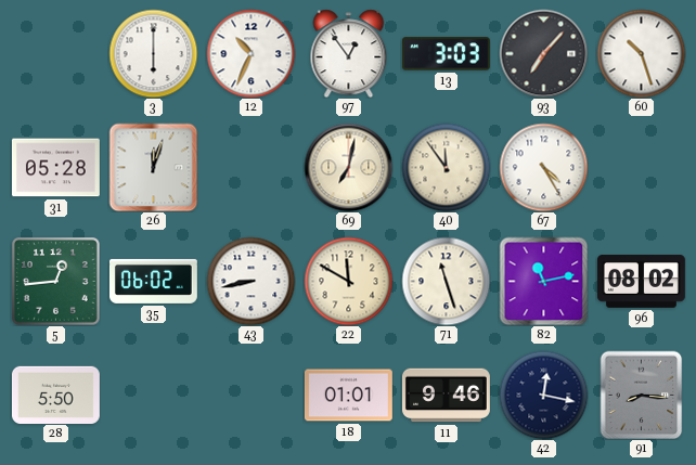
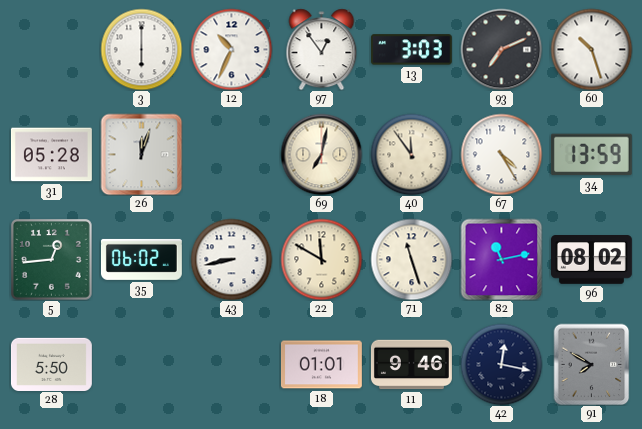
93: 7:07 -> 7:11 (501, 49)
34: none -> 13:59 (591, 155)
91: 8:16 -> 7:50 (592, 364)
